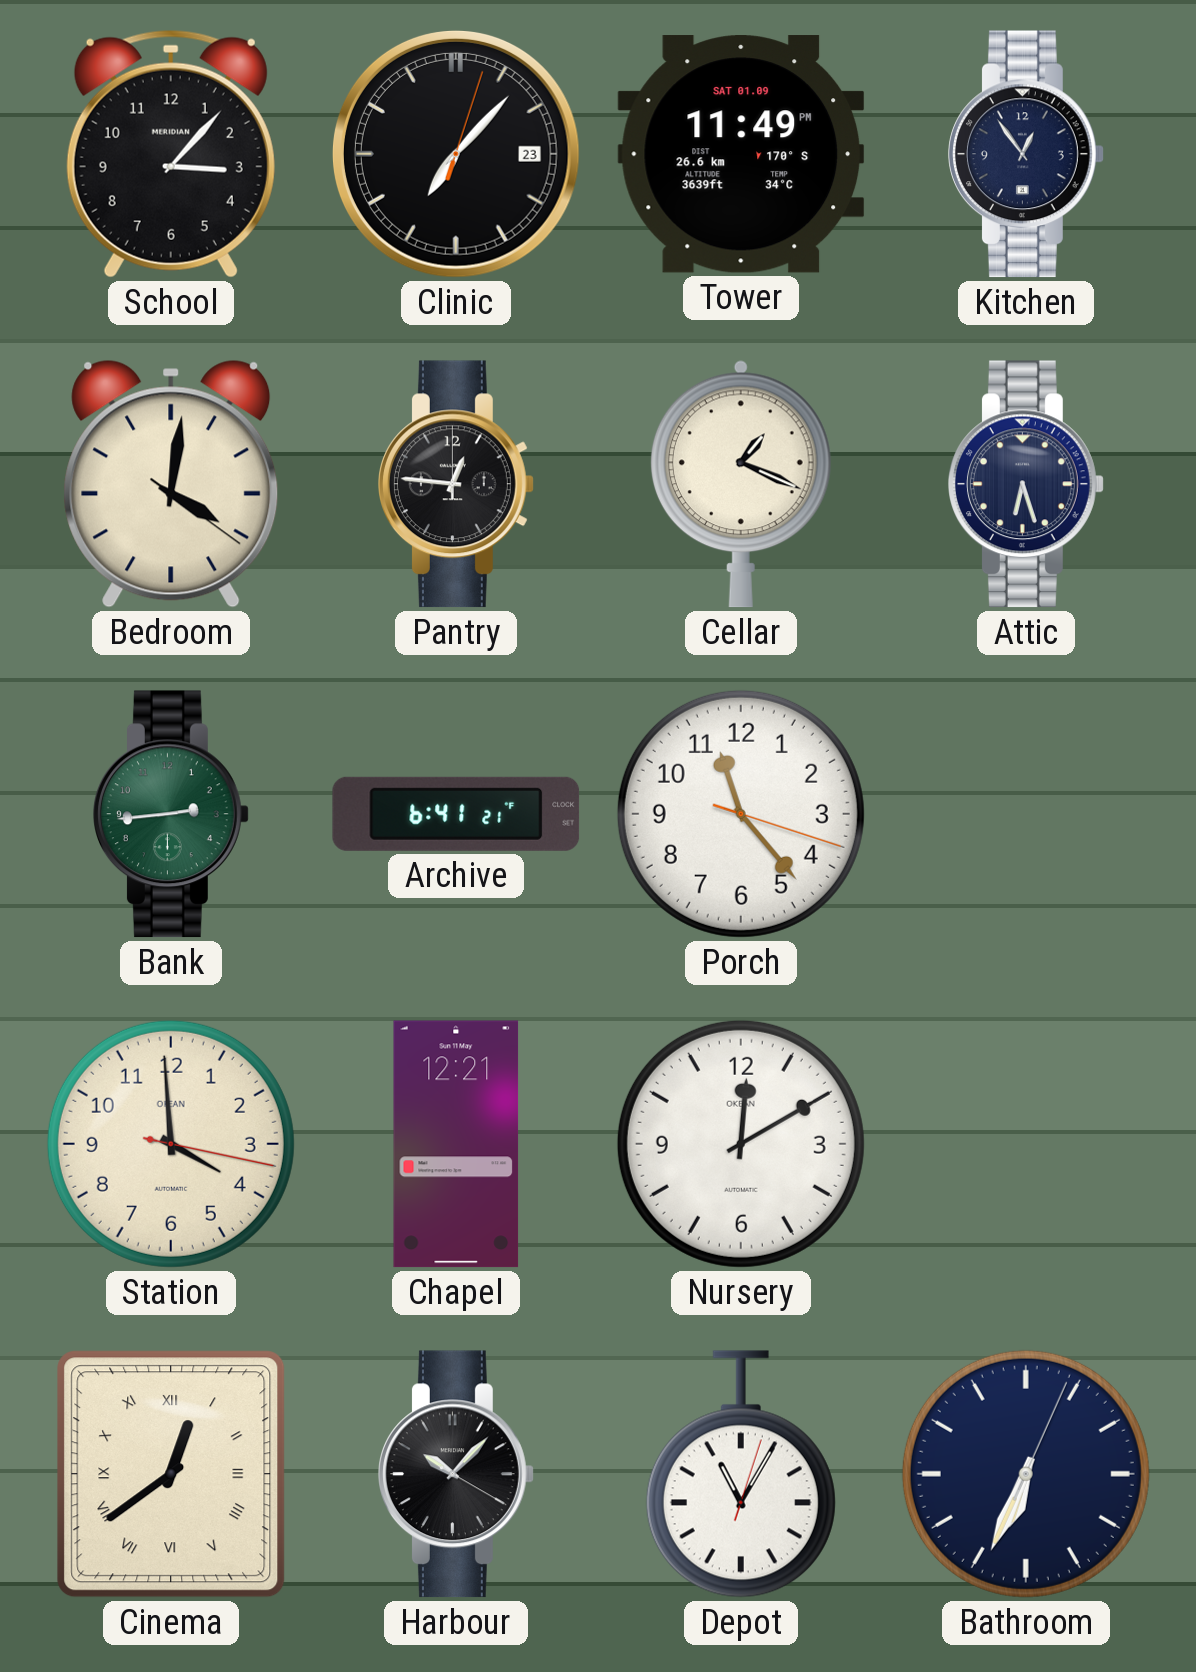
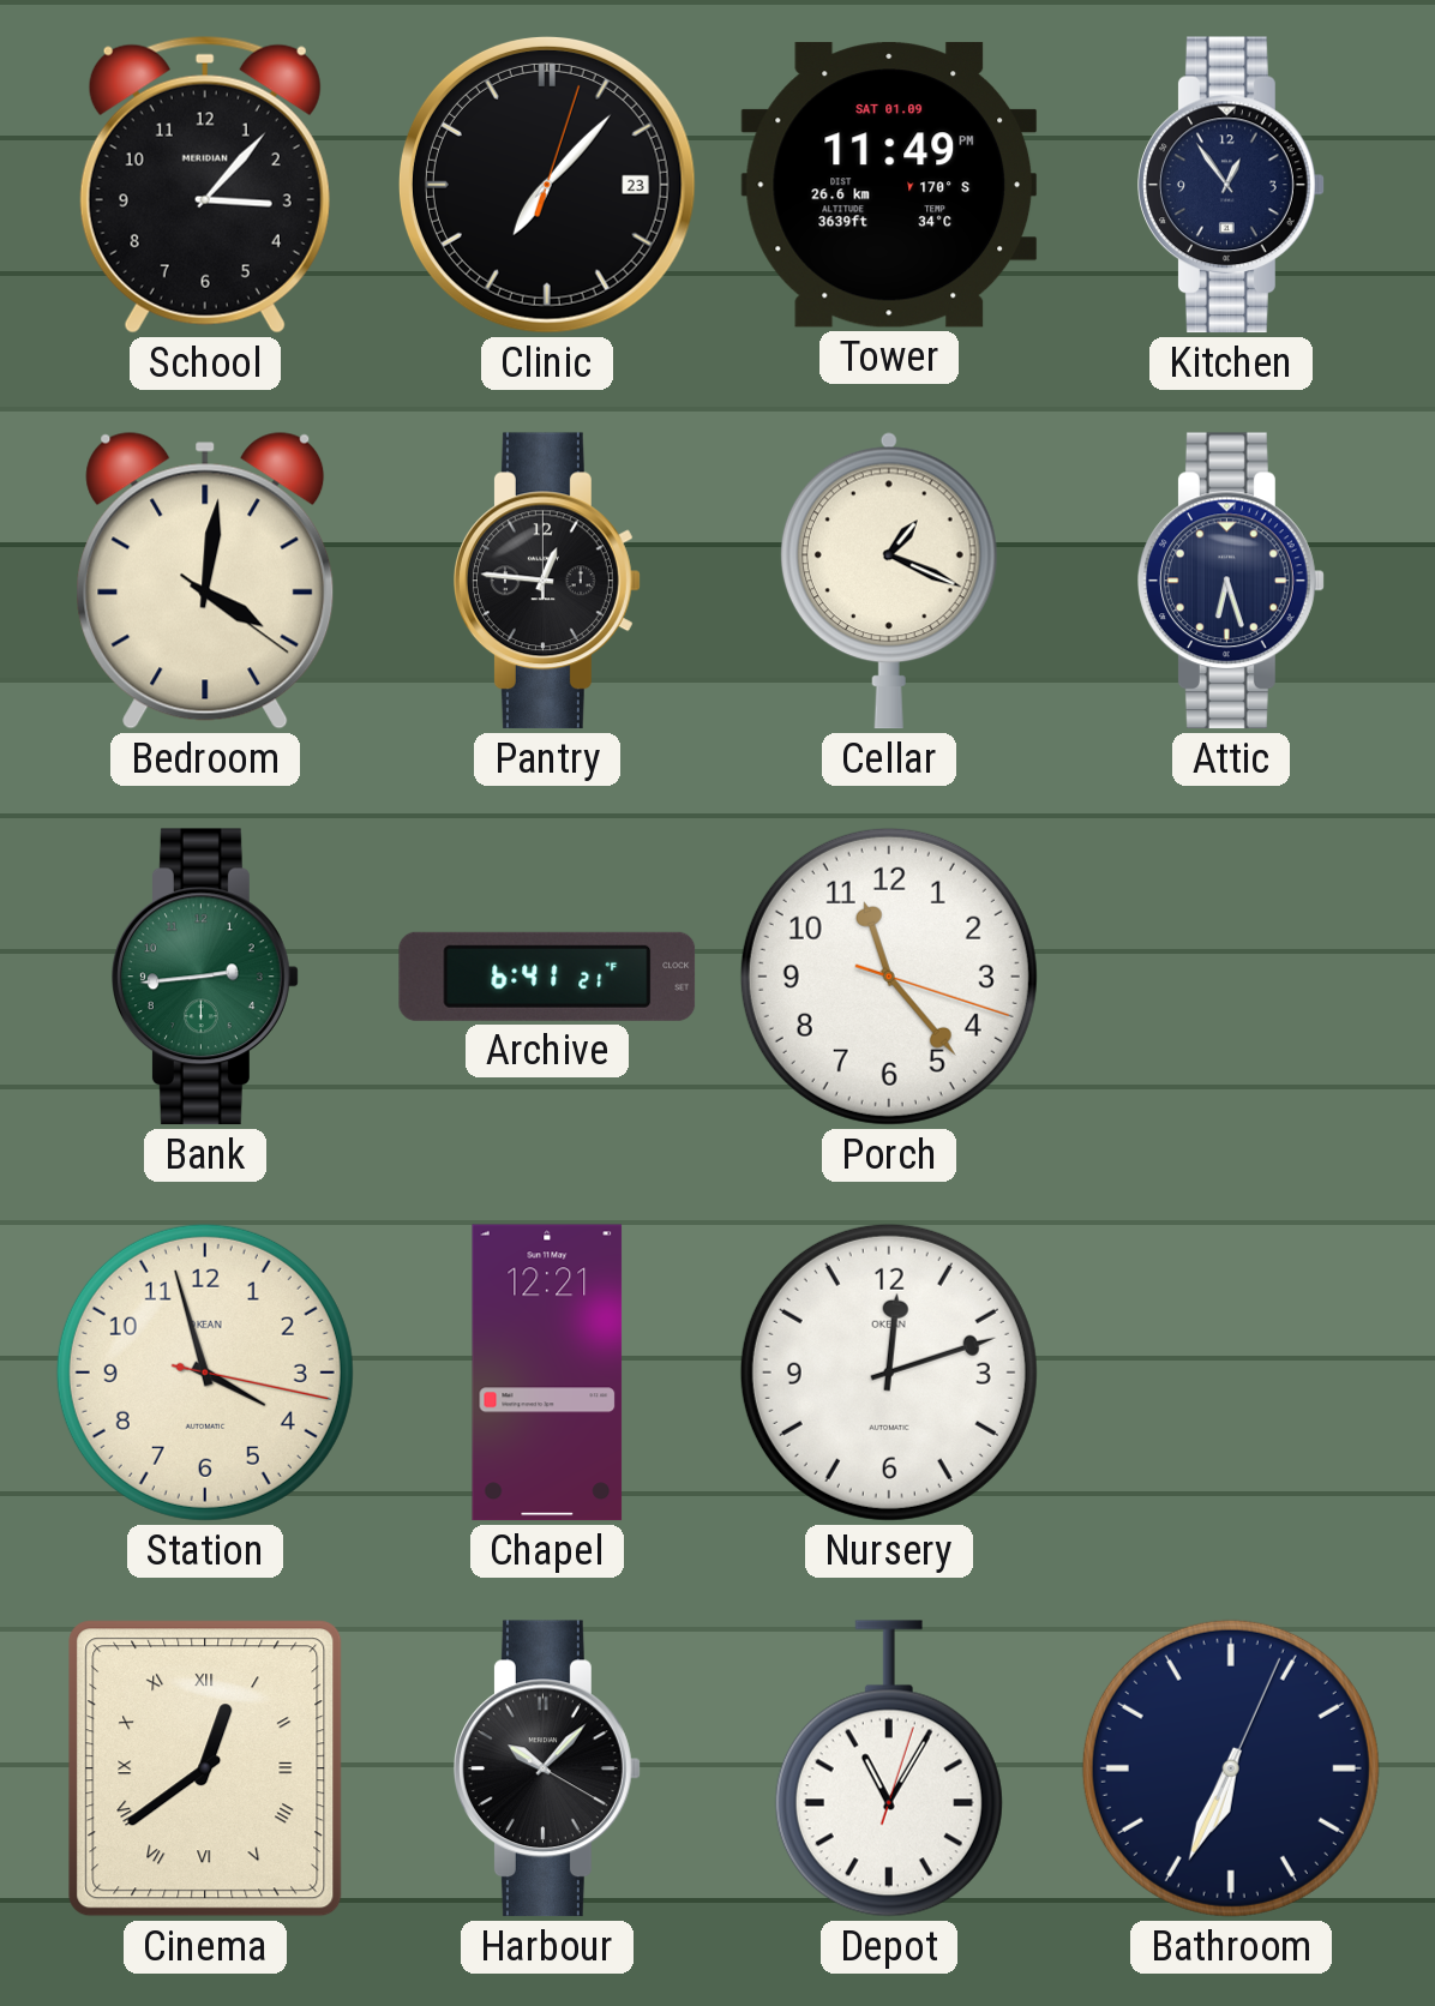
Station: 3:59 -> 3:57 (205, 1373)
Nursery: 12:10 -> 12:12 (889, 1373)
